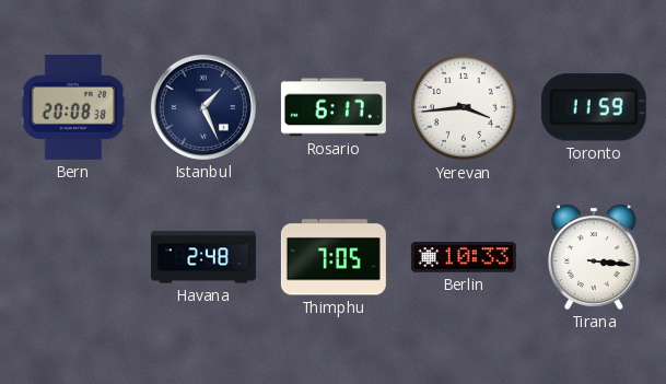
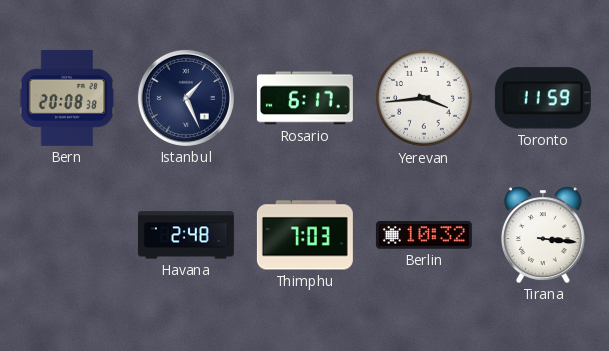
Thimphu: 7:05 -> 7:03 (305, 235)
Berlin: 10:33 -> 10:32 (424, 235)
